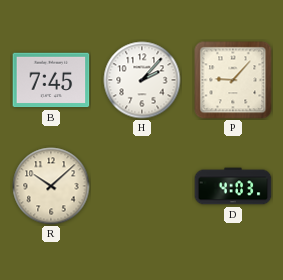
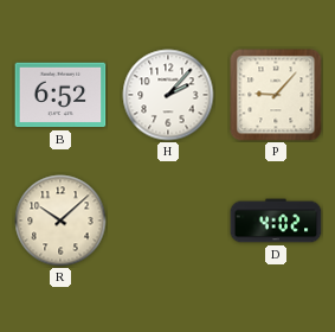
B: 7:45 -> 6:52 (60, 95)
D: 4:03 -> 4:02 (276, 221)
